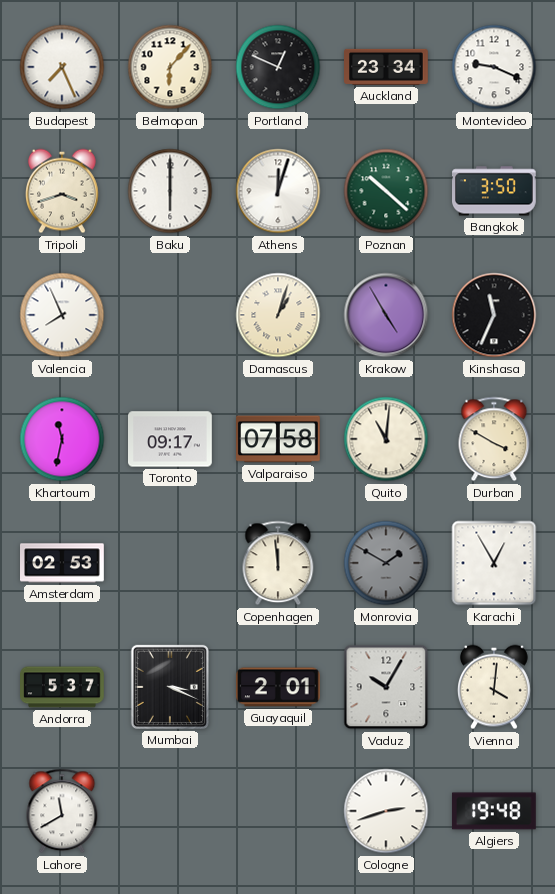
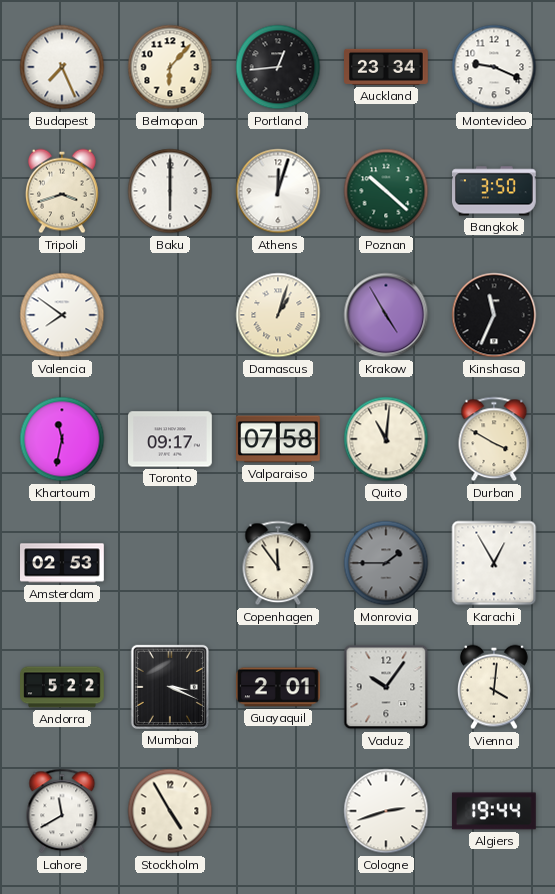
Portland: 12:49 -> 12:44 (278, 67)
Valencia: 7:56 -> 7:51 (62, 315)
Copenhagen: 11:59 -> 11:54 (278, 563)
Monrovia: 1:50 -> 1:45 (386, 563)
Andorra: 5:37 -> 5:22 (62, 687)
Vaduz: 10:05 -> 10:06 (386, 687)
Stockholm: none -> 4:55 (170, 811)
Algiers: 19:48 -> 19:44 (494, 811)
